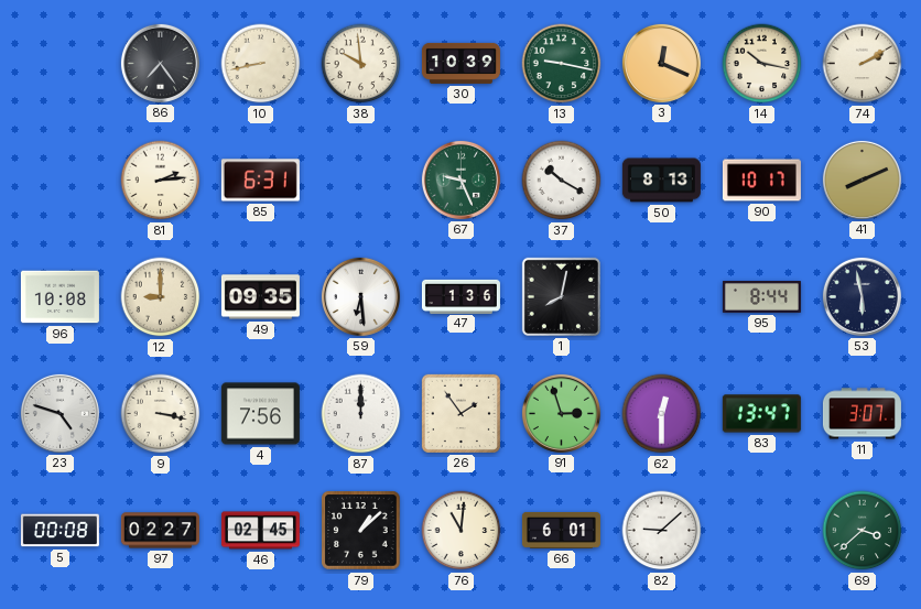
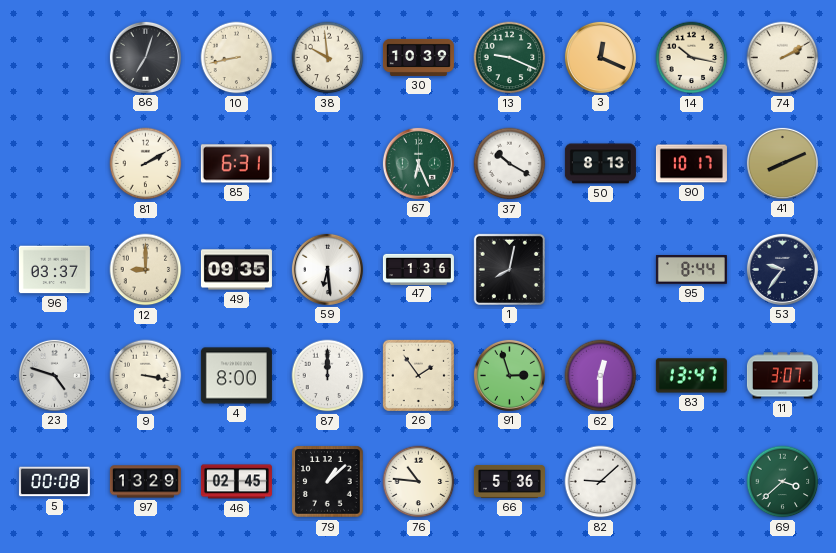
86: 7:24 -> 7:03 (145, 57)
13: 9:17 -> 9:19 (510, 58)
81: 2:14 -> 2:10 (146, 164)
67: 9:26 -> 6:26 (418, 163)
96: 10:08 -> 03:37 (54, 270)
53: 5:58 -> 9:36 (782, 269)
4: 7:56 -> 8:00 (236, 376)
97: 02:27 -> 13:29 (145, 482)
76: 11:01 -> 10:46 (419, 482)
66: 6:01 -> 5:36 (509, 481)
